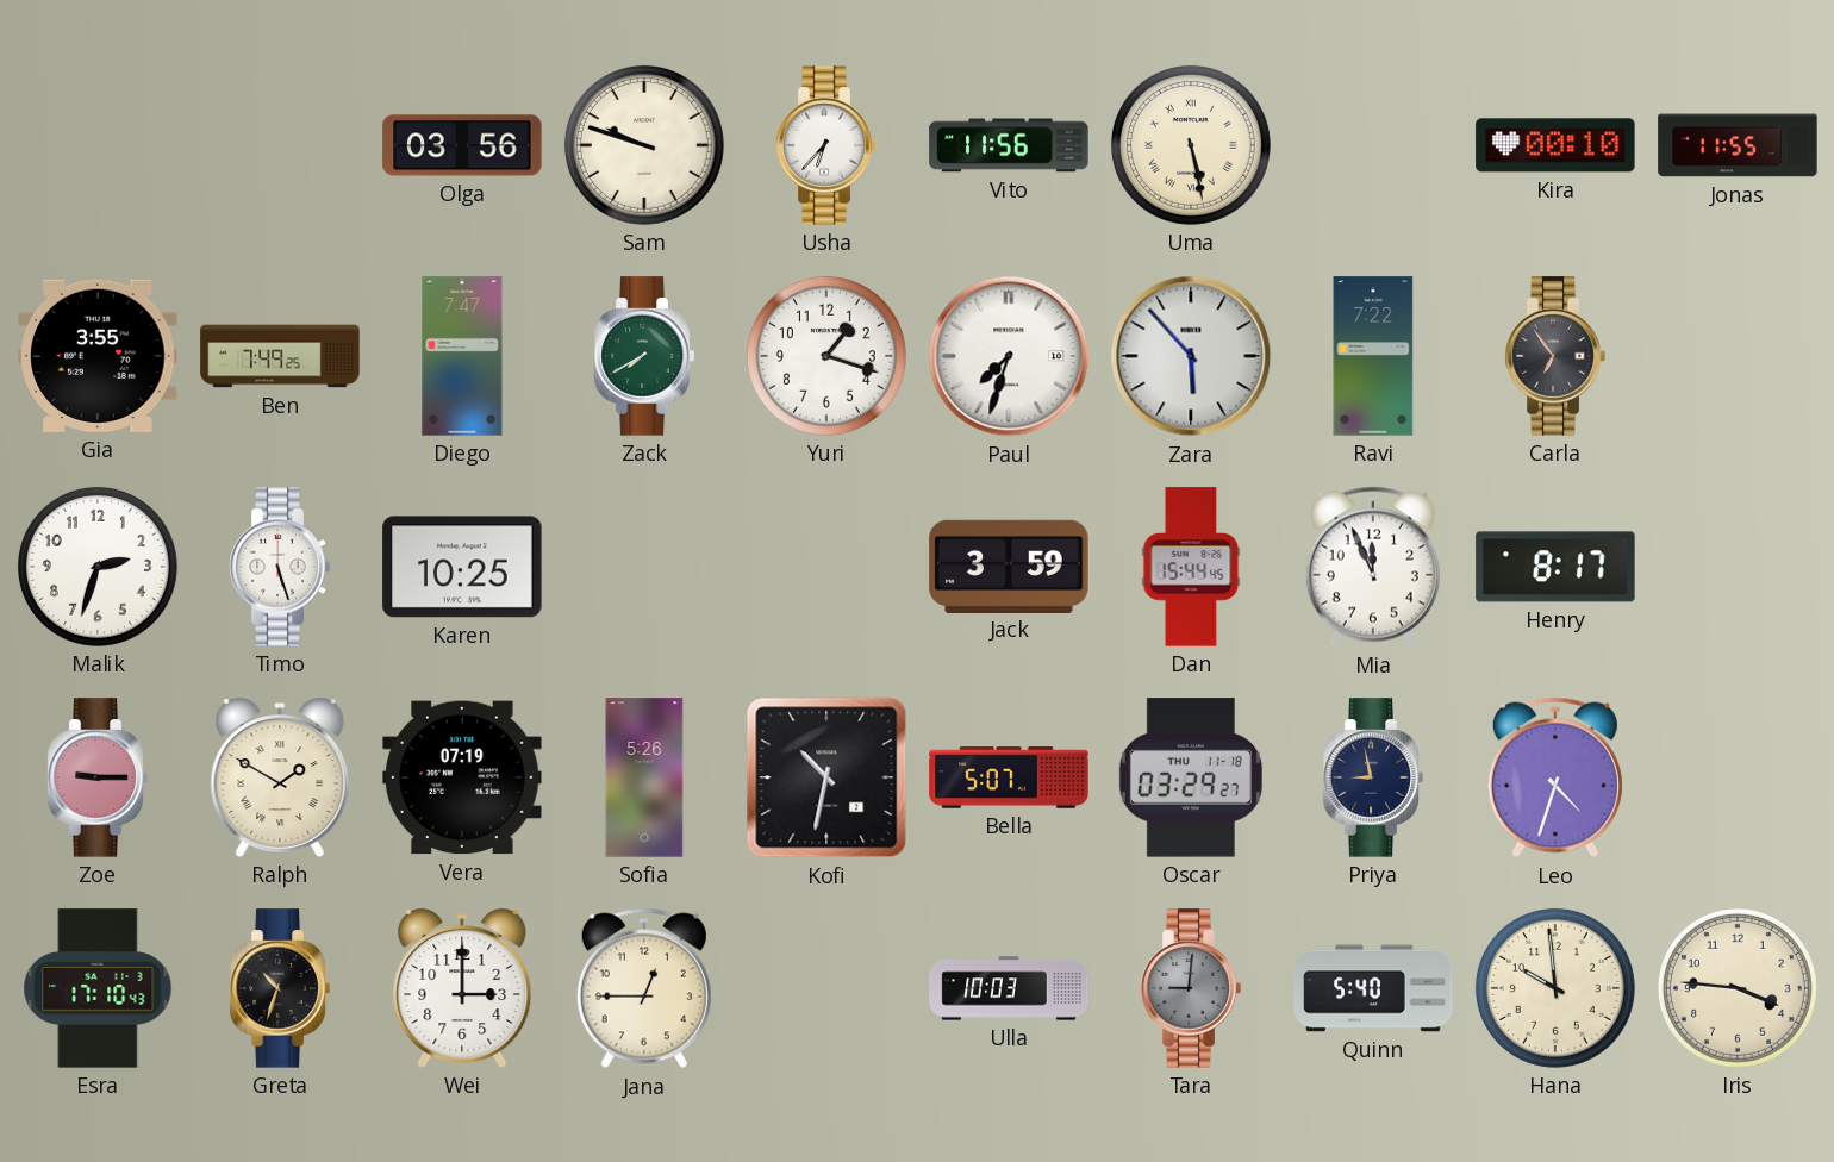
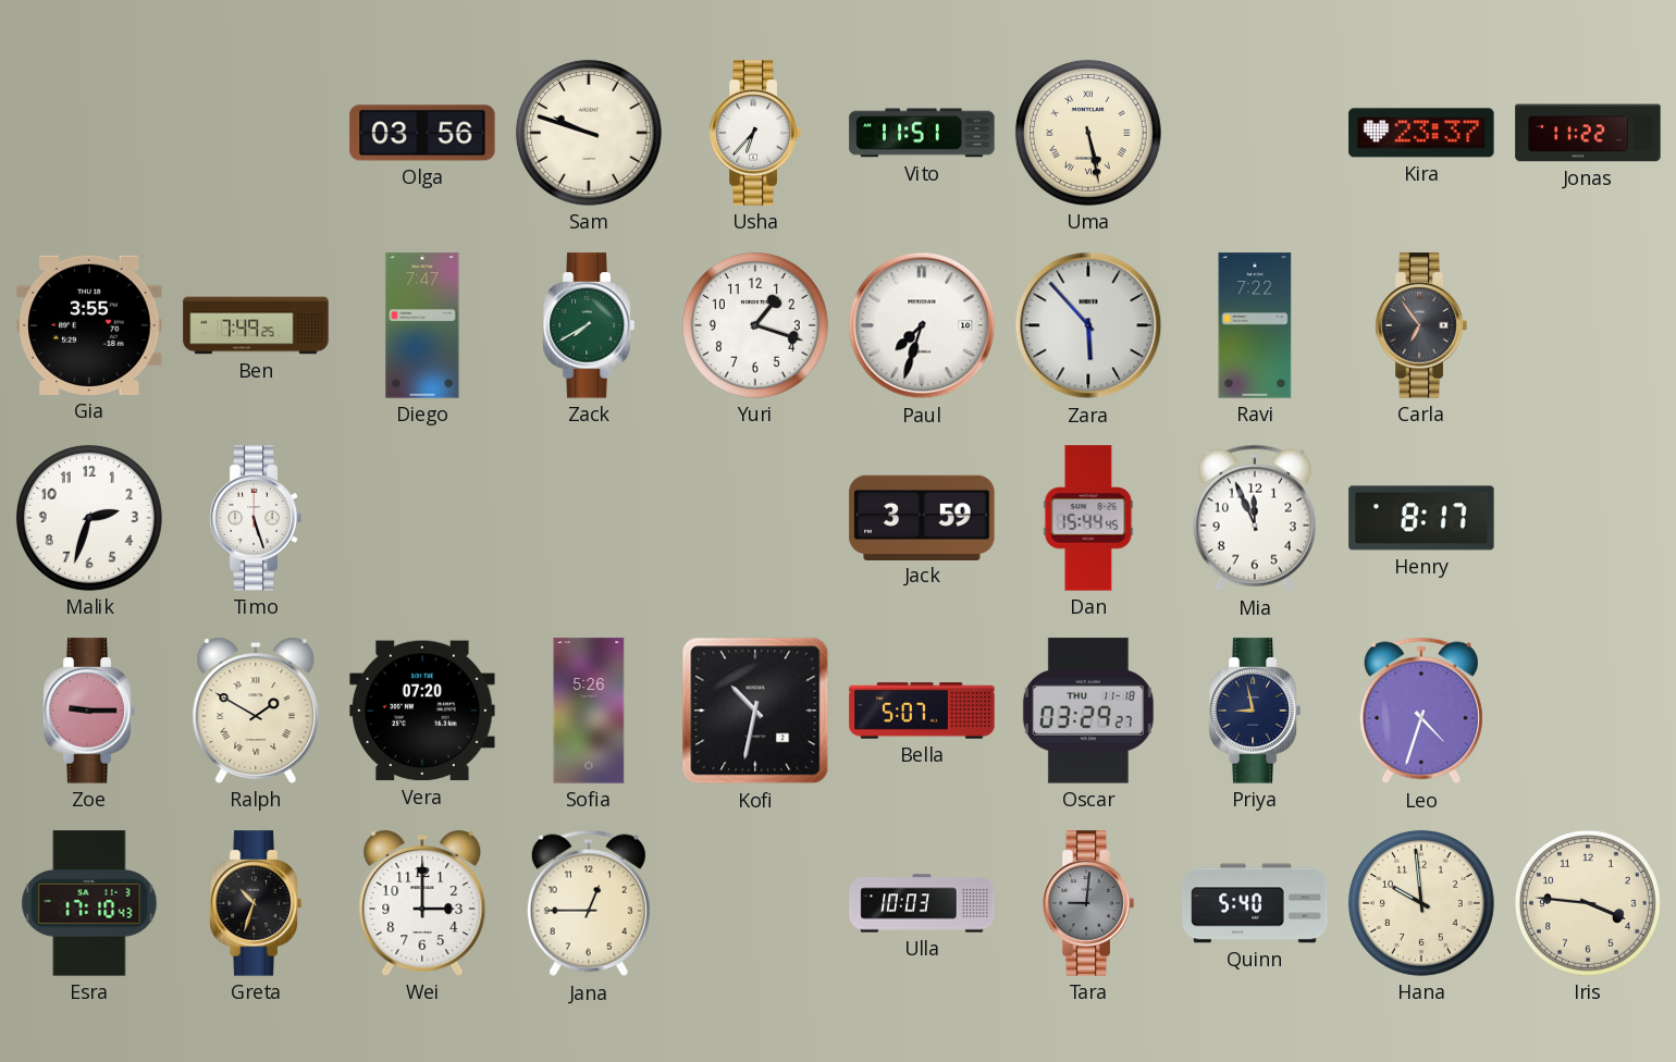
Vito: 11:56 -> 11:51 (922, 133)
Kira: 00:10 -> 23:37 (1421, 133)
Jonas: 11:55 -> 11:22 (1588, 133)
Karen: 10:25 -> none (462, 567)
Vera: 07:19 -> 07:20 (422, 711)
